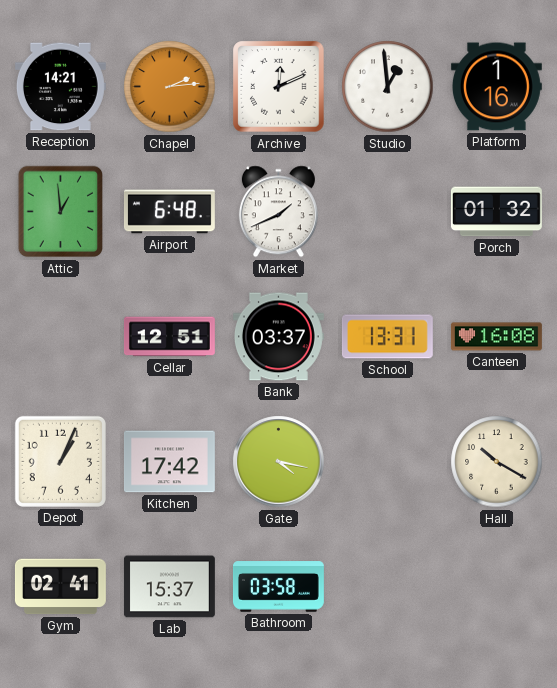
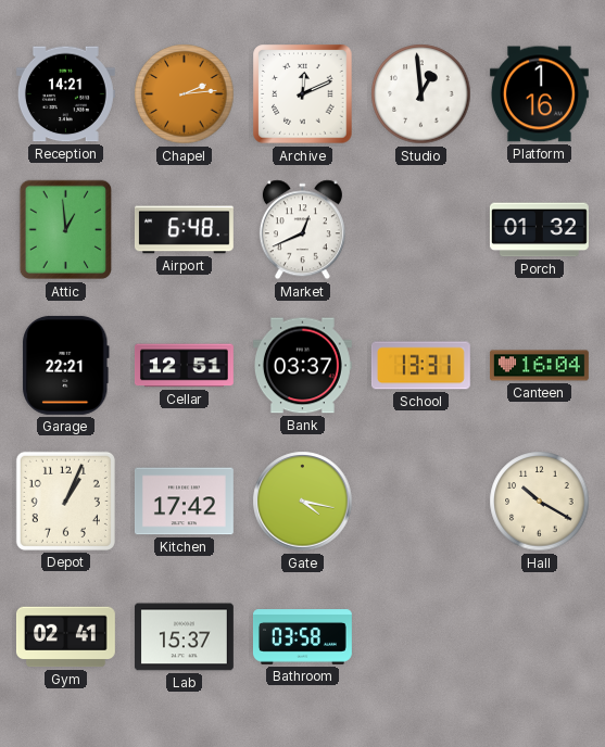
Market: 1:41 -> 12:41 (302, 230)
Garage: none -> 22:21 (66, 365)
Canteen: 16:08 -> 16:04 (539, 366)
